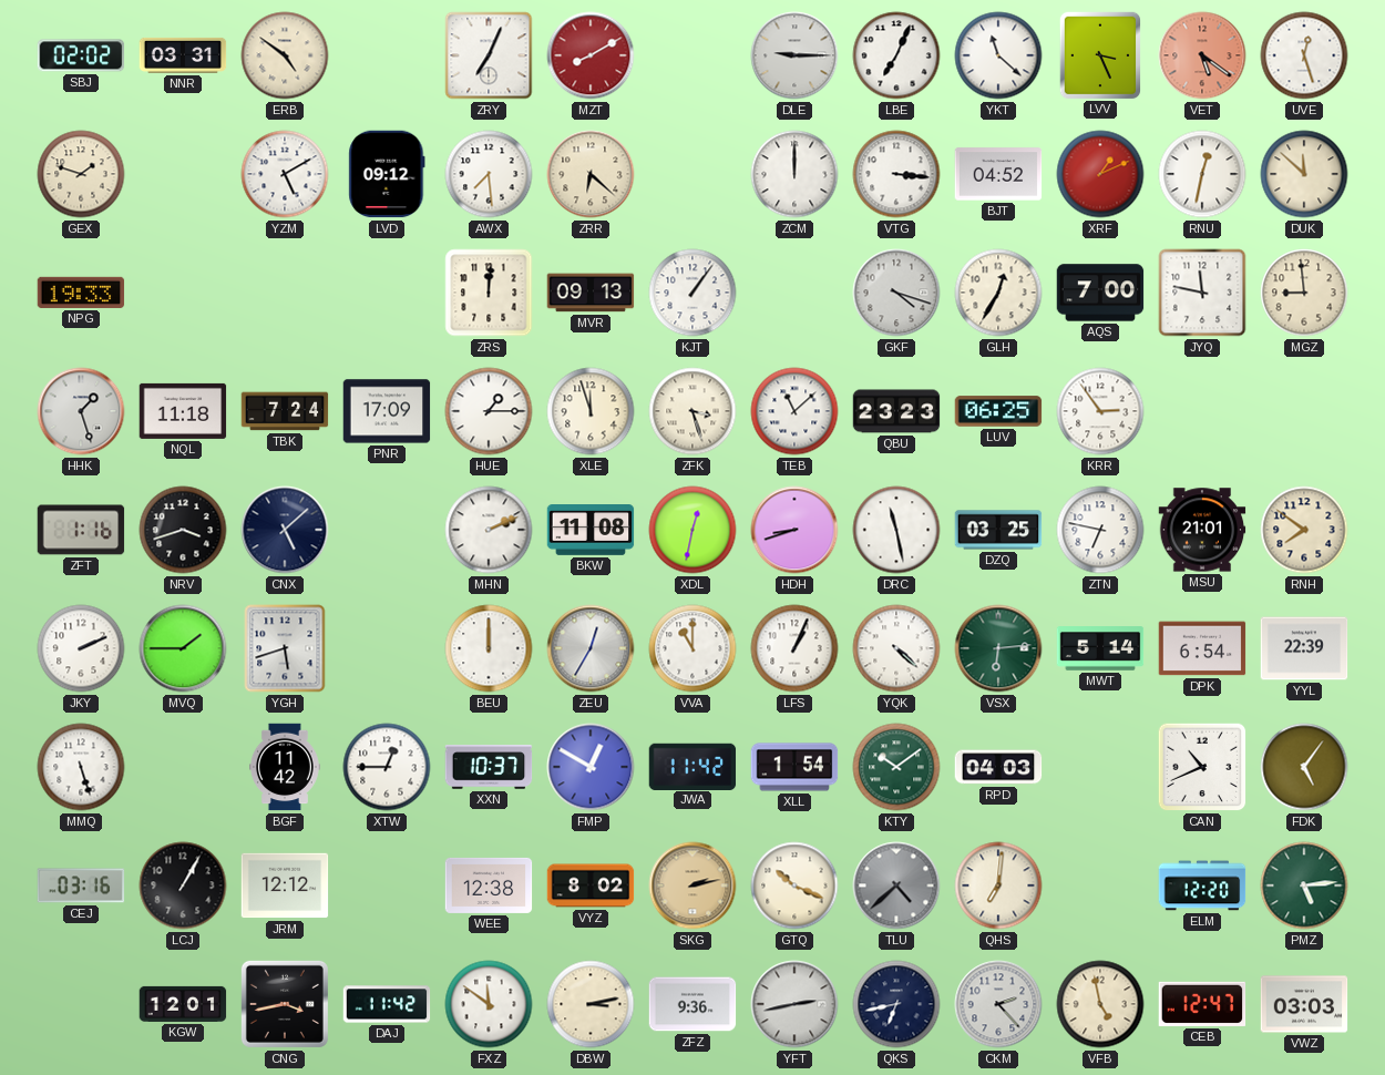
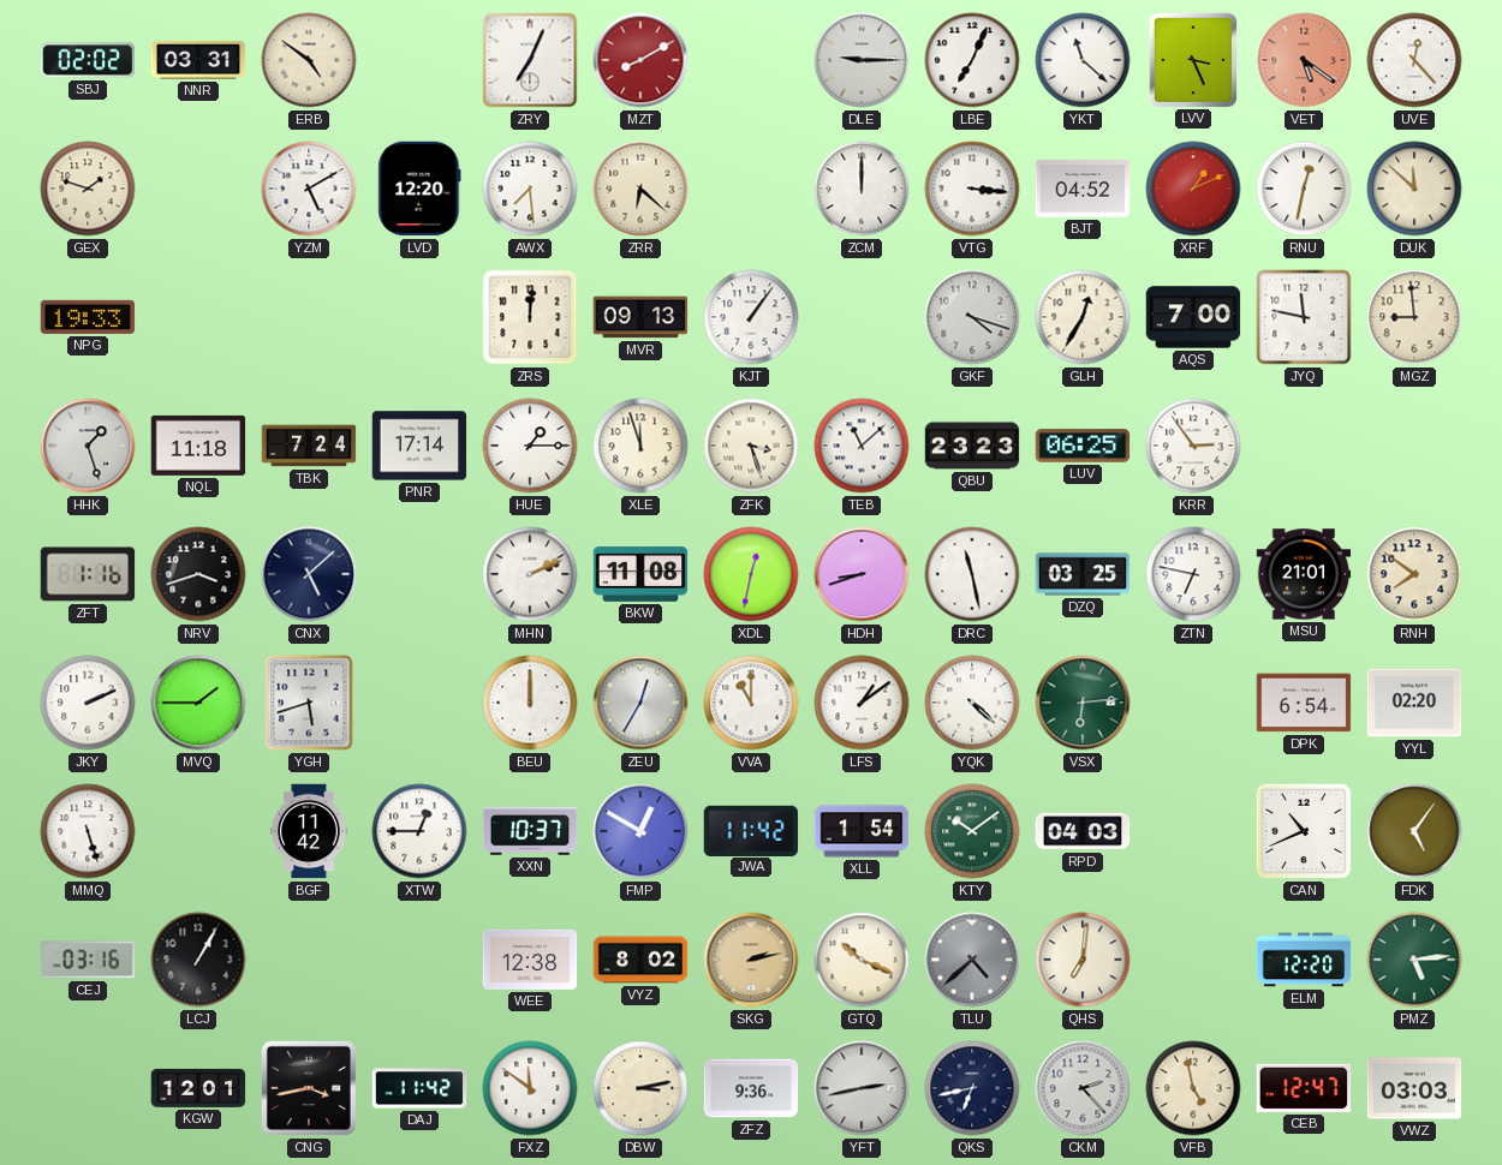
UVE: 12:27 -> 12:23 (1414, 60)
LVD: 09:12 -> 12:20 (419, 189)
PNR: 17:09 -> 17:14 (419, 446)
LFS: 1:04 -> 1:09 (862, 703)
MWT: 5:14 -> none (1100, 648)
YYL: 22:39 -> 02:20 (1414, 703)
JRM: 12:12 -> none (285, 885)
